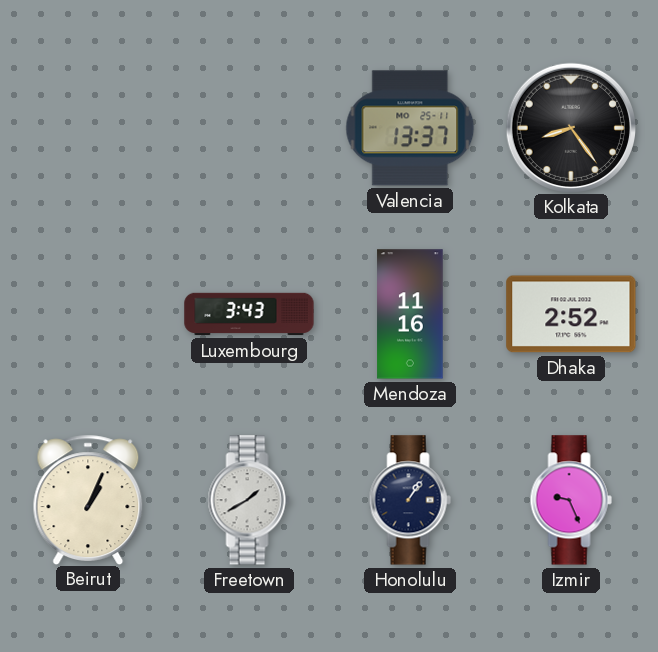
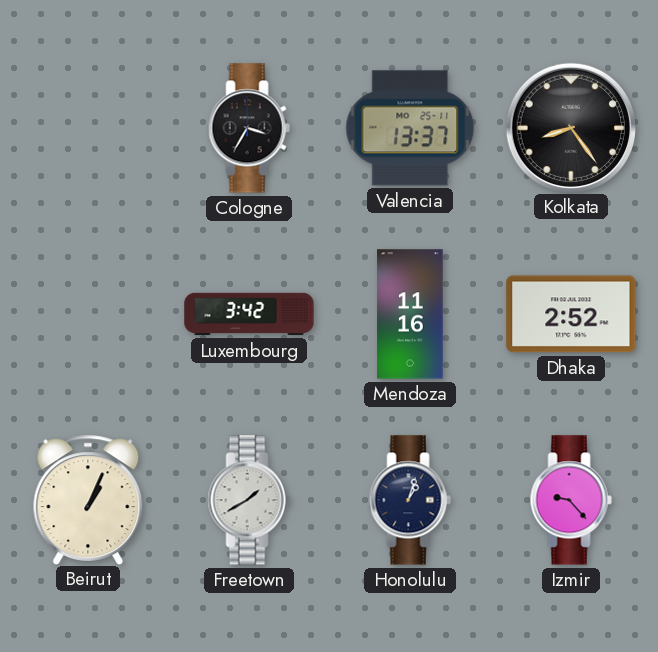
Cologne: none -> 3:35 (249, 128)
Luxembourg: 3:43 -> 3:42 (249, 314)
Honolulu: 1:06 -> 1:03 (410, 500)
Izmir: 9:26 -> 9:23 (571, 500)
